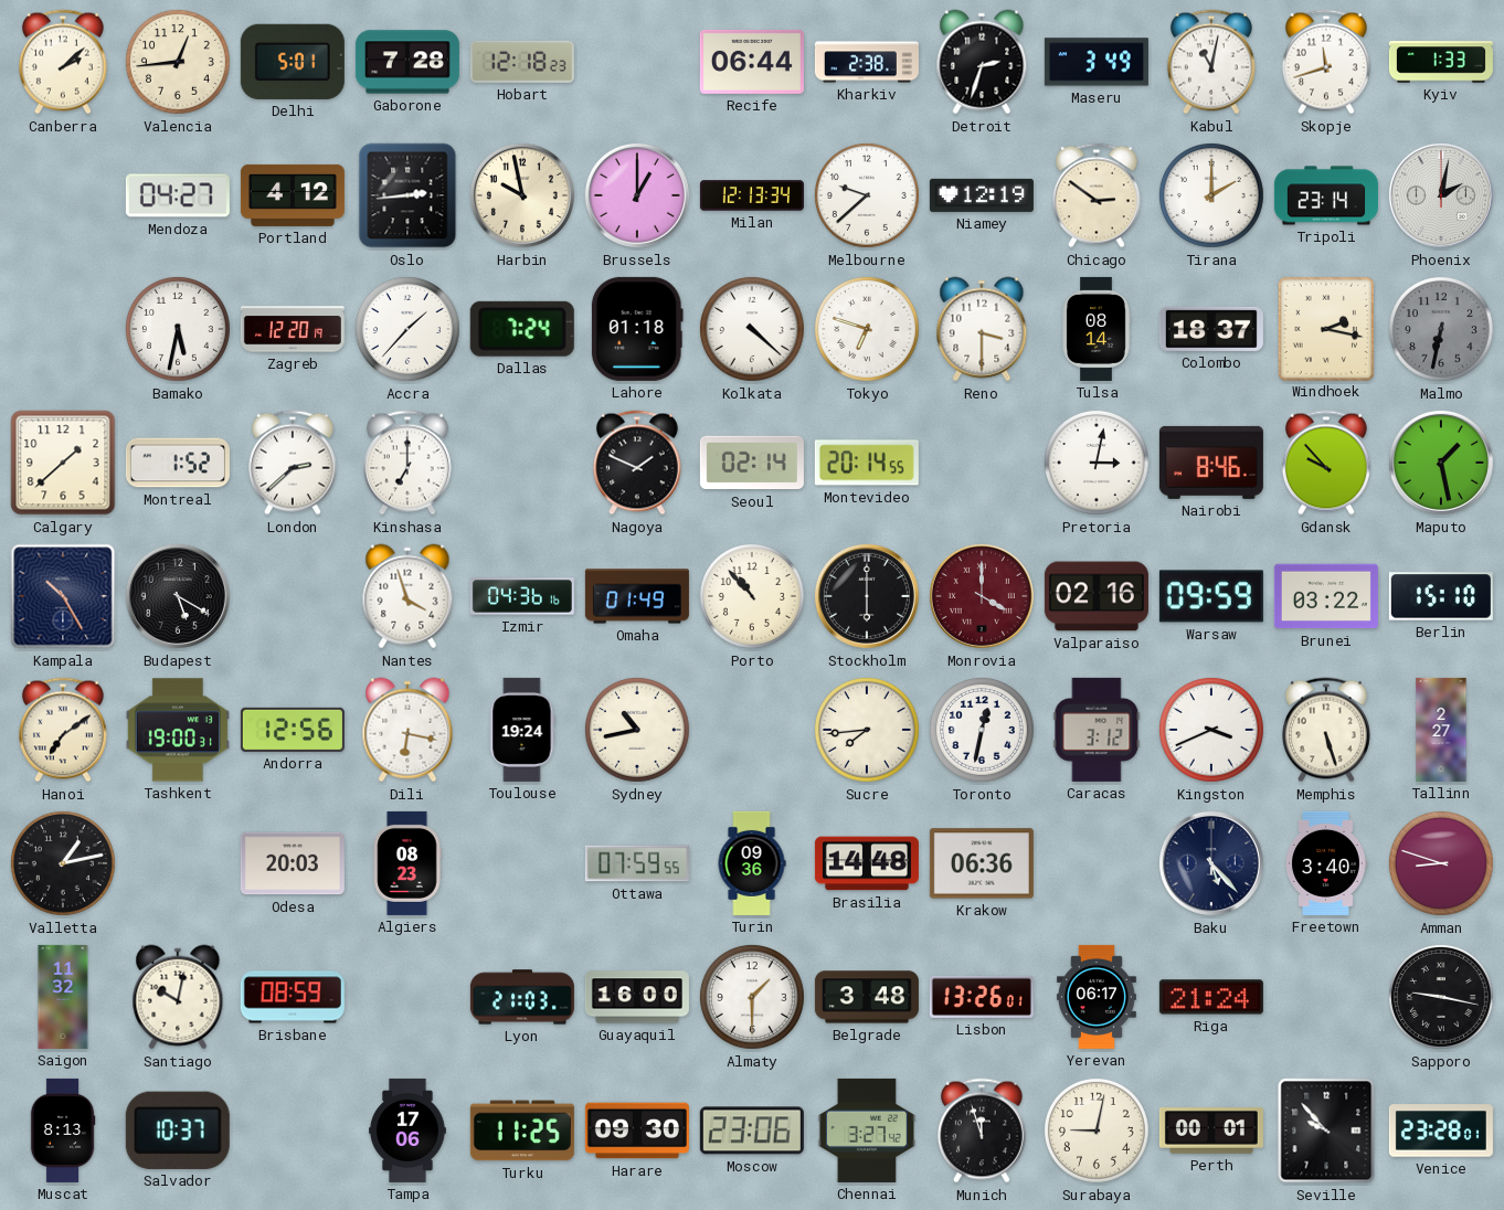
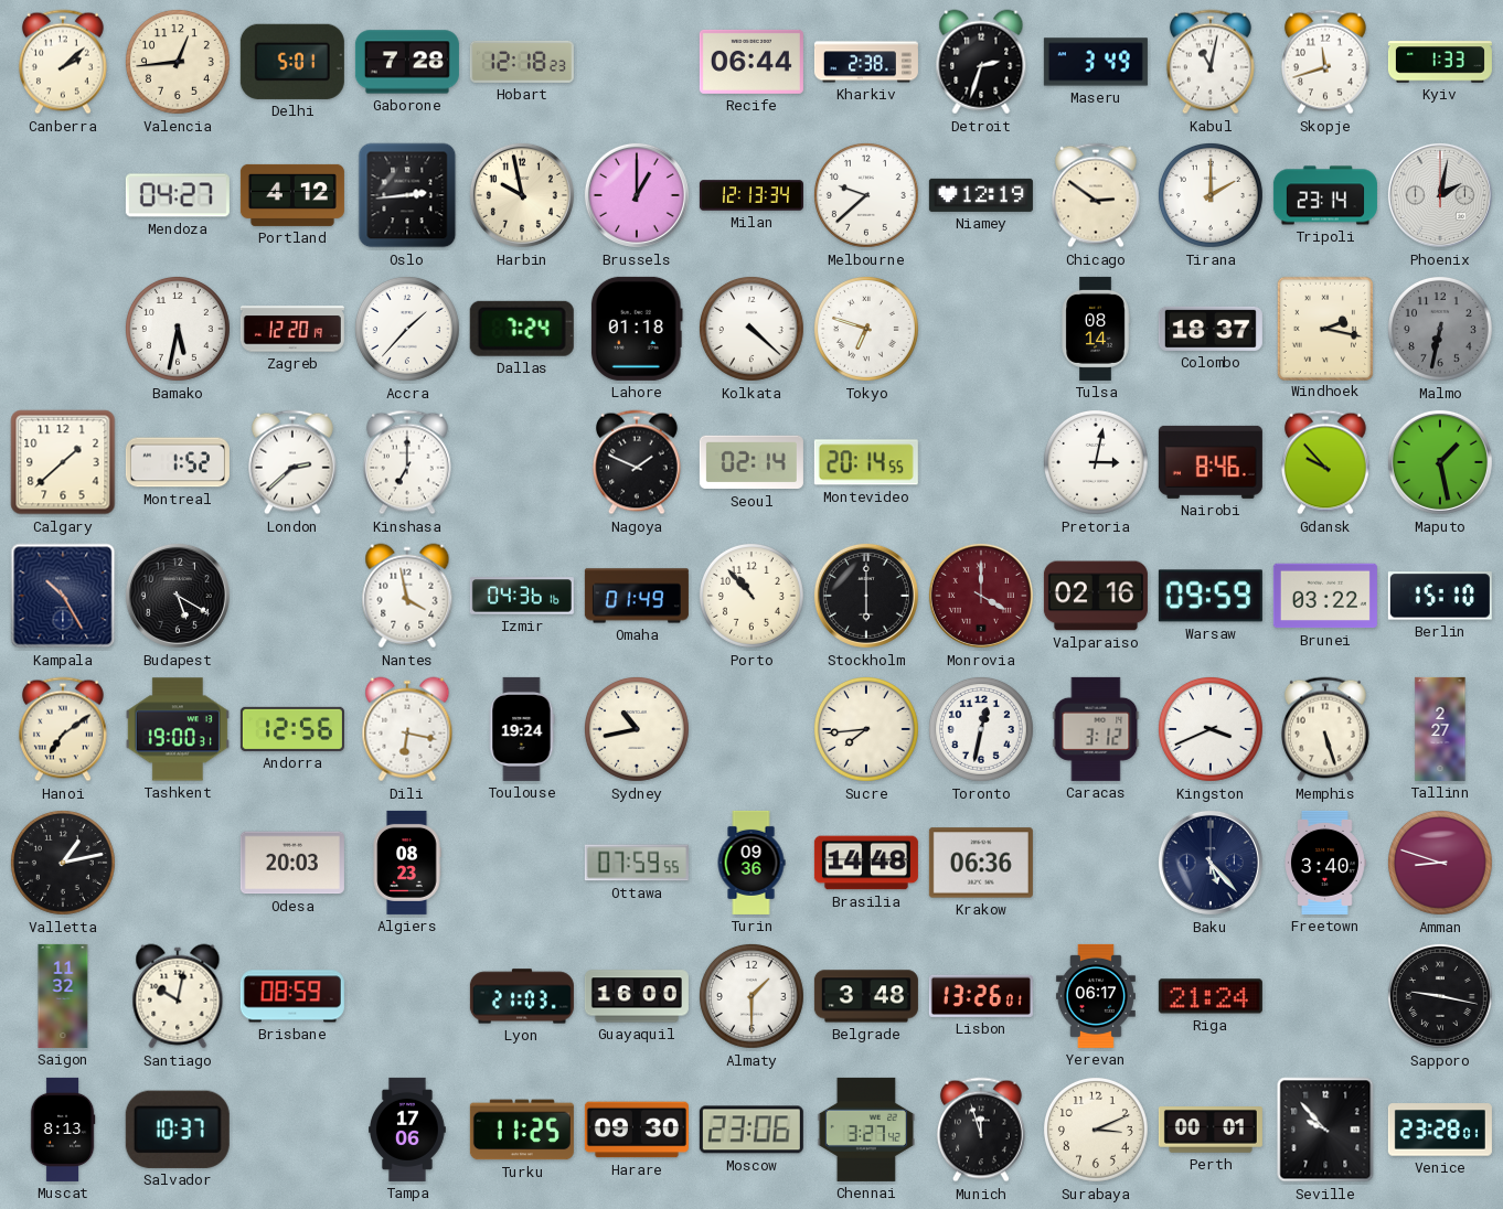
Reno: 3:30 -> none (982, 329)
Nantes: 3:57 -> 3:58 (407, 596)
Surabaya: 9:02 -> 3:11 (1096, 1130)
